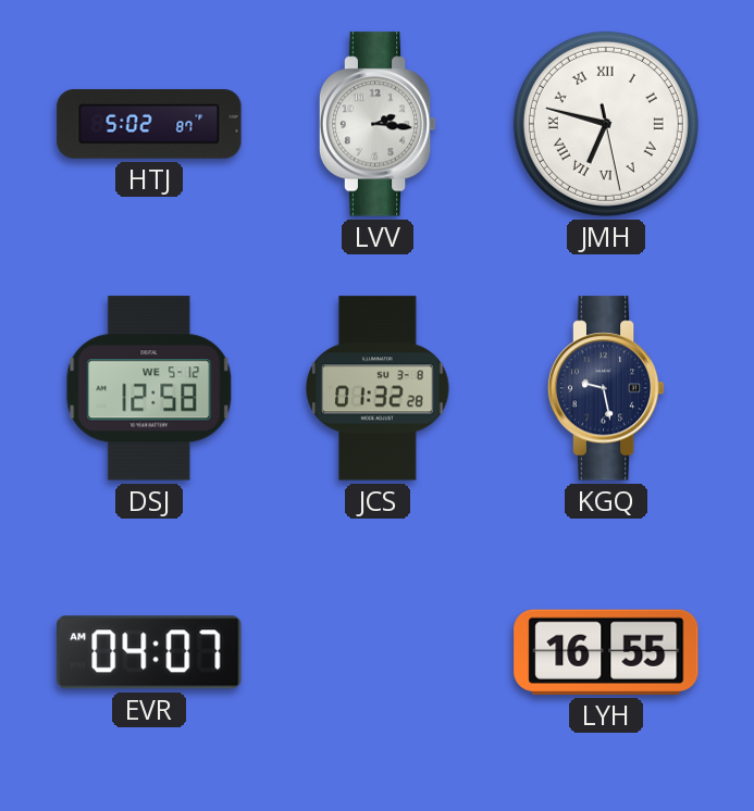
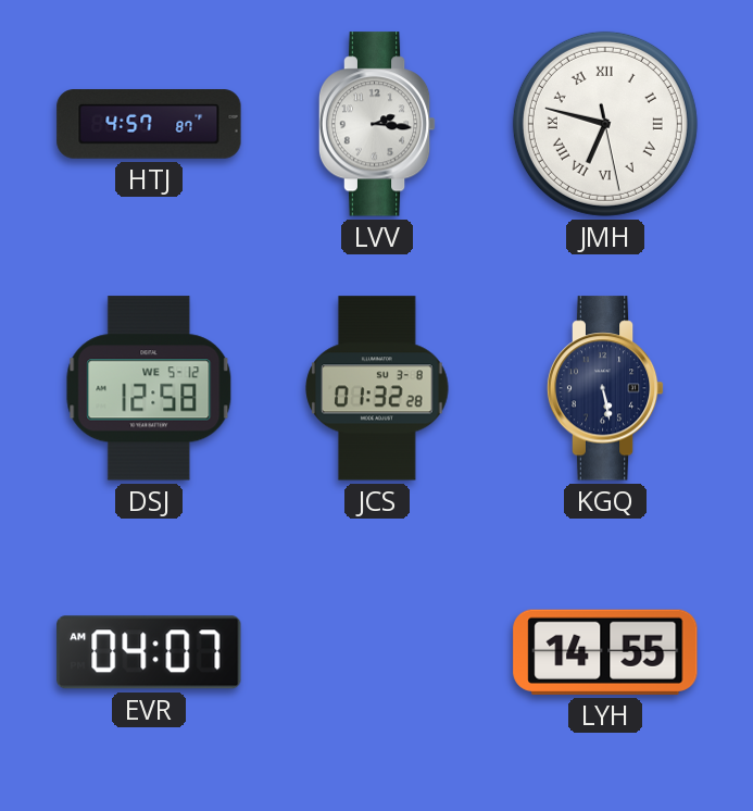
HTJ: 5:02 -> 4:57 (149, 124)
KGQ: 9:28 -> 5:28 (605, 388)
LYH: 16:55 -> 14:55 (605, 652)
